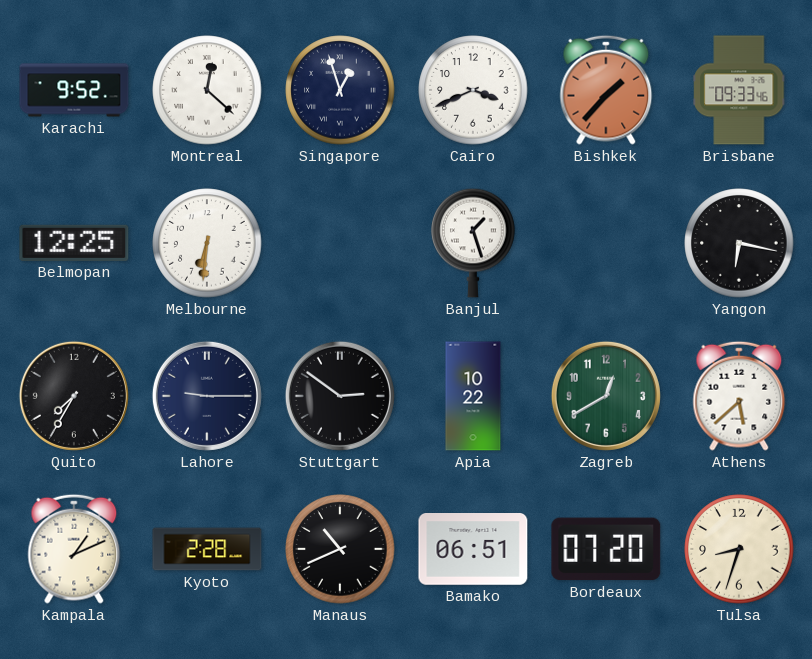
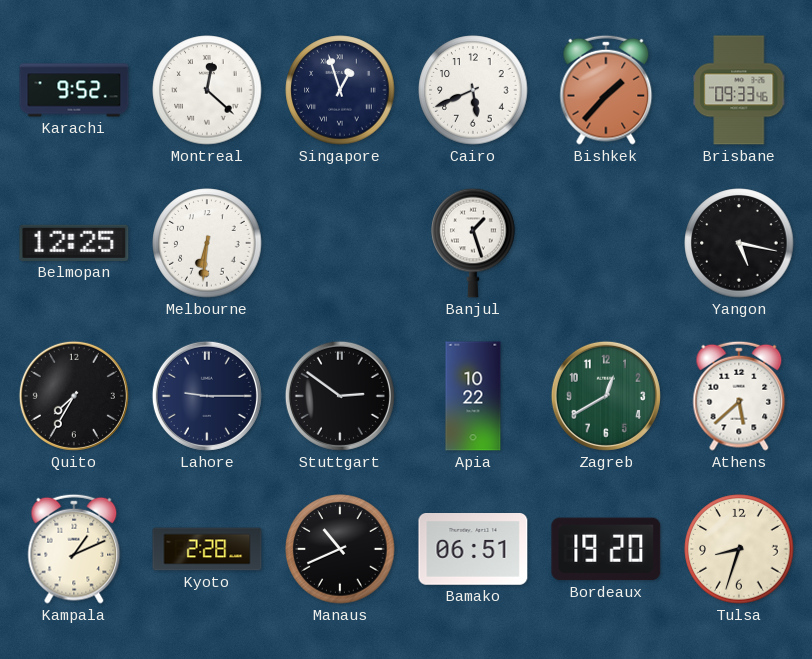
Cairo: 3:41 -> 5:41 (473, 90)
Yangon: 6:17 -> 5:17 (739, 243)
Bordeaux: 07:20 -> 19:20 (606, 549)
